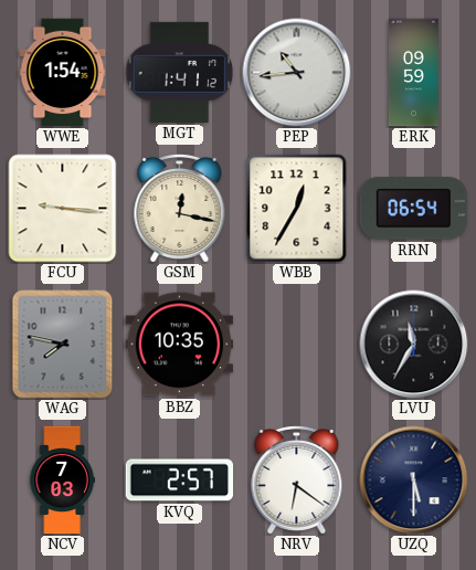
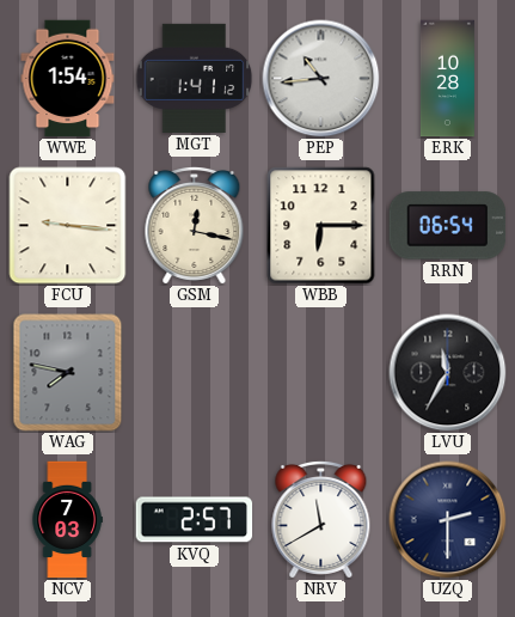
ERK: 09:59 -> 10:28 (447, 79)
WBB: 12:35 -> 6:15 (321, 226)
BBZ: 10:35 -> none (180, 345)
NRV: 6:21 -> 11:40 (321, 519)
UZQ: 5:30 -> 2:30 (448, 520)
